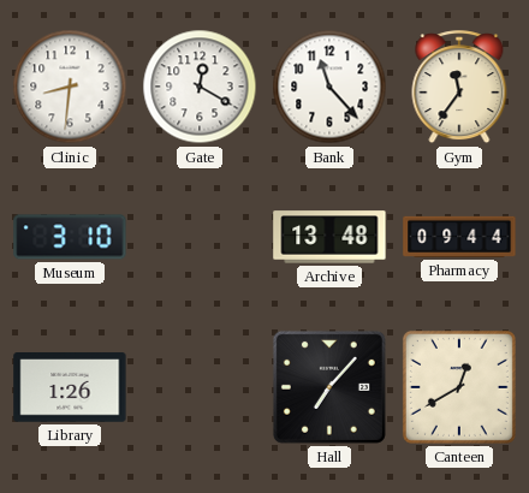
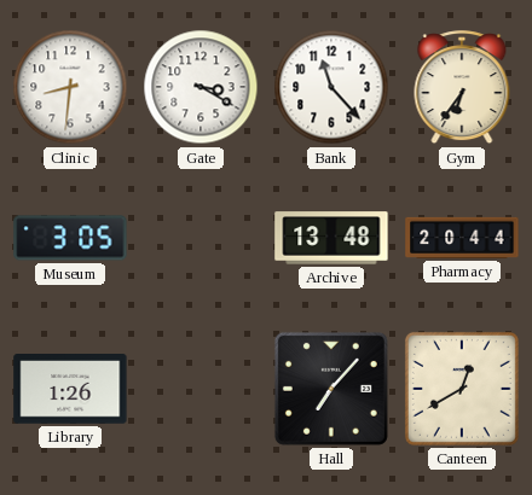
Gate: 12:20 -> 3:20 (201, 87)
Gym: 11:36 -> 6:36 (462, 88)
Museum: 3:10 -> 3:05 (70, 238)
Pharmacy: 09:44 -> 20:44 (462, 238)
